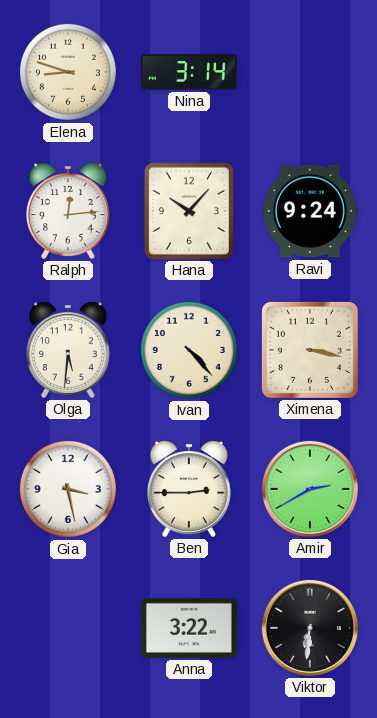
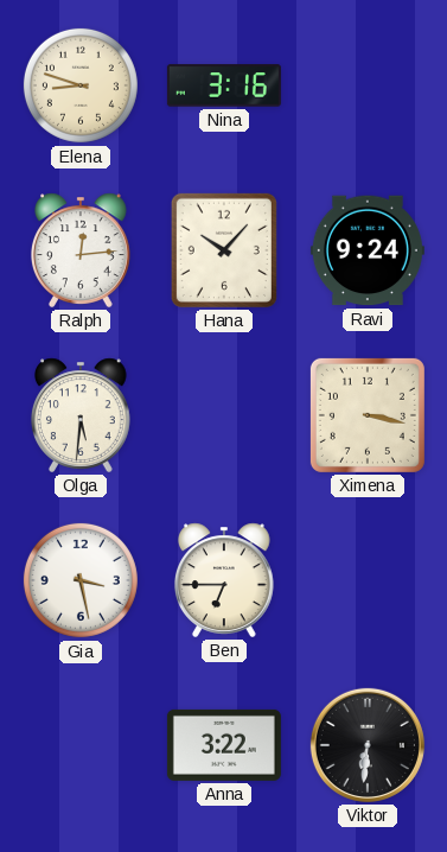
Nina: 3:14 -> 3:16 (224, 85)
Ivan: 4:23 -> none (189, 350)
Ben: 2:45 -> 6:45 (224, 580)
Amir: 2:40 -> none (310, 489)
